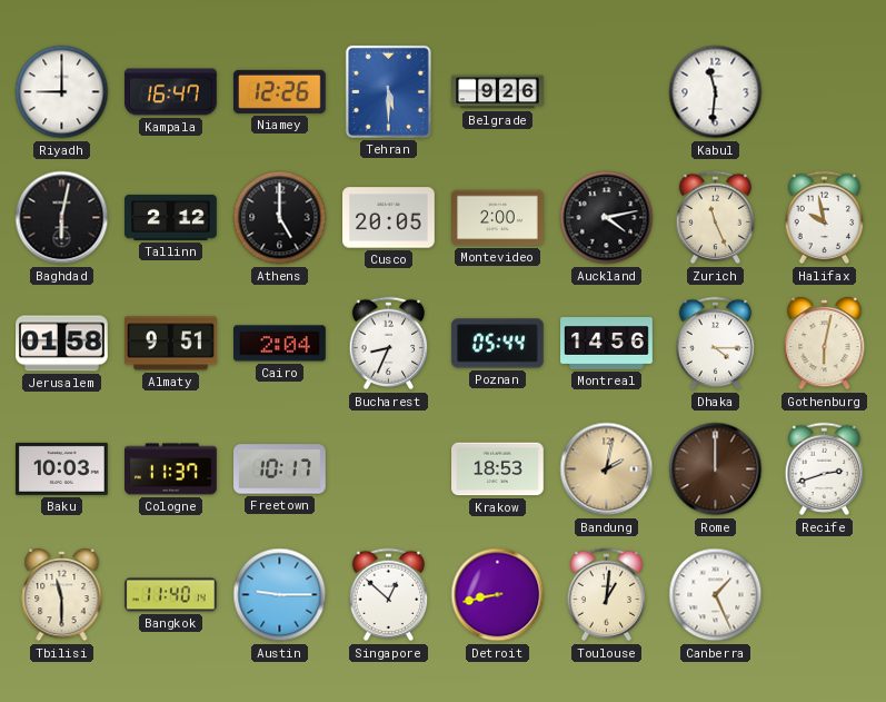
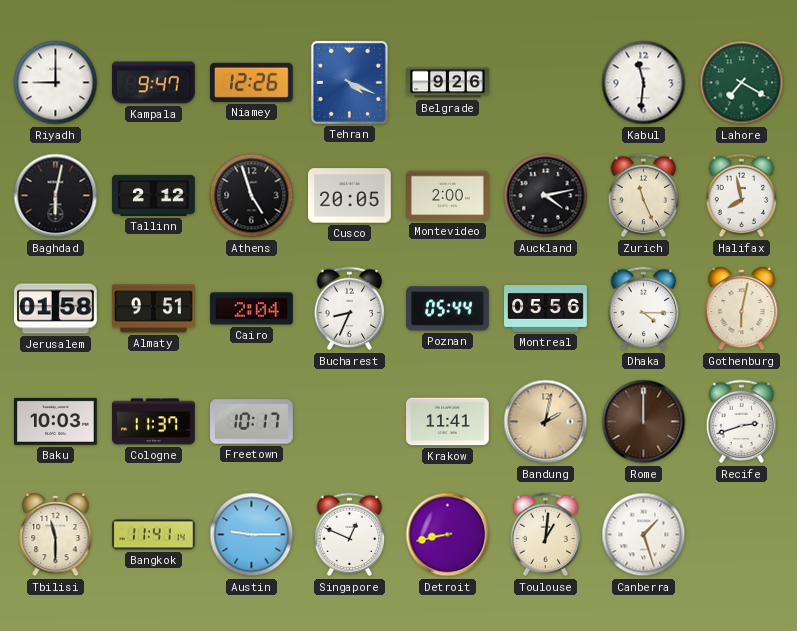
Kampala: 16:47 -> 9:47 (154, 83)
Tehran: 5:30 -> 4:19 (349, 82)
Lahore: none -> 7:20 (742, 83)
Athens: 5:00 -> 4:57 (252, 196)
Halifax: 9:58 -> 7:58 (742, 196)
Montreal: 14:56 -> 05:56 (546, 309)
Krakow: 18:53 -> 11:41 (448, 422)
Bangkok: 11:40 -> 11:41 (154, 535)
Singapore: 12:52 -> 12:49 (350, 535)
Canberra: 1:26 -> 1:27 (644, 535)
